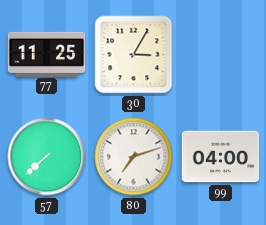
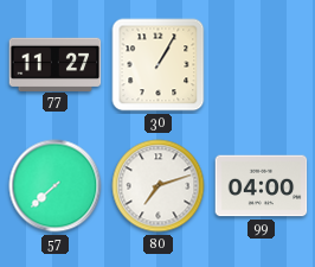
77: 11:25 -> 11:27 (56, 64)
30: 3:05 -> 1:05 (159, 65)
